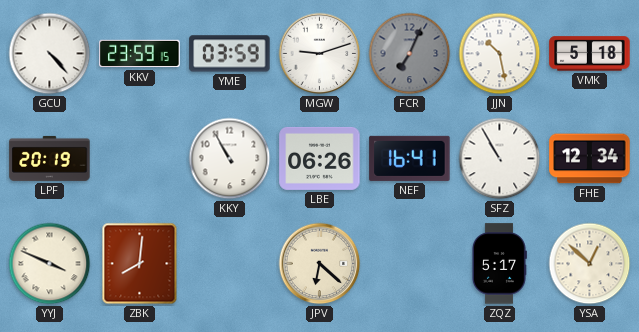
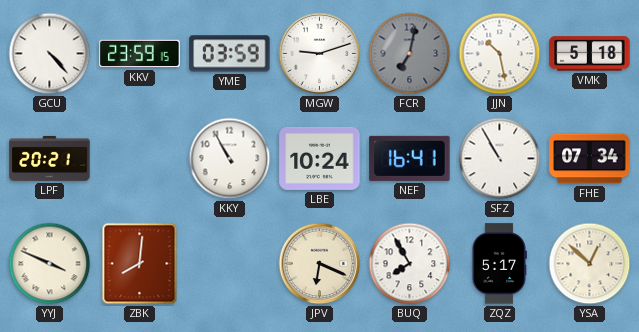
FCR: 7:04 -> 7:02 (410, 54)
LPF: 20:19 -> 20:21 (50, 158)
LBE: 06:26 -> 10:24 (320, 158)
FHE: 12:34 -> 07:34 (590, 159)
JPV: 6:22 -> 6:19 (320, 264)
BUQ: none -> 7:55 (410, 264)
